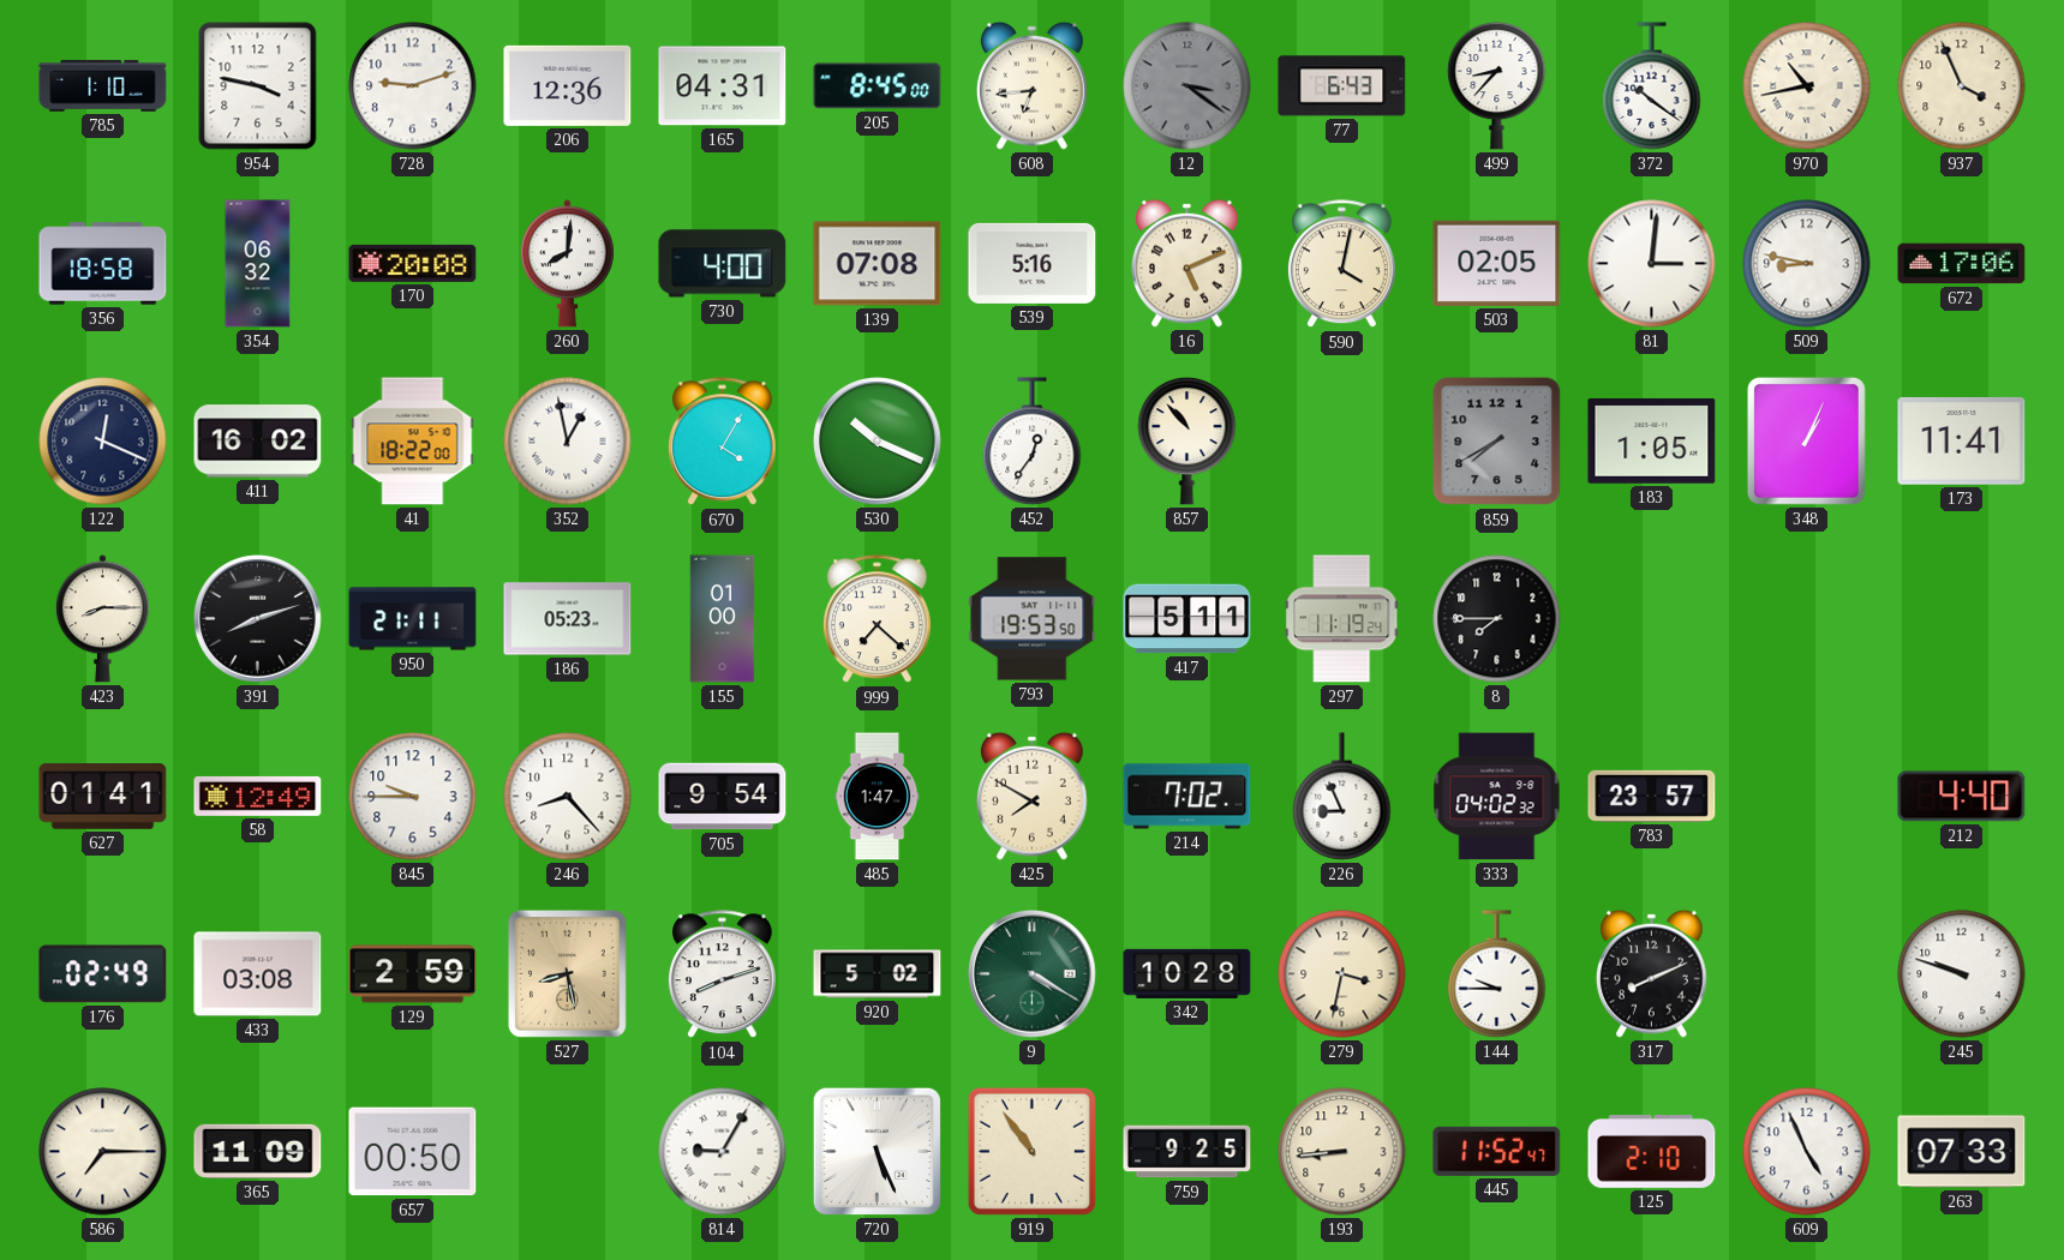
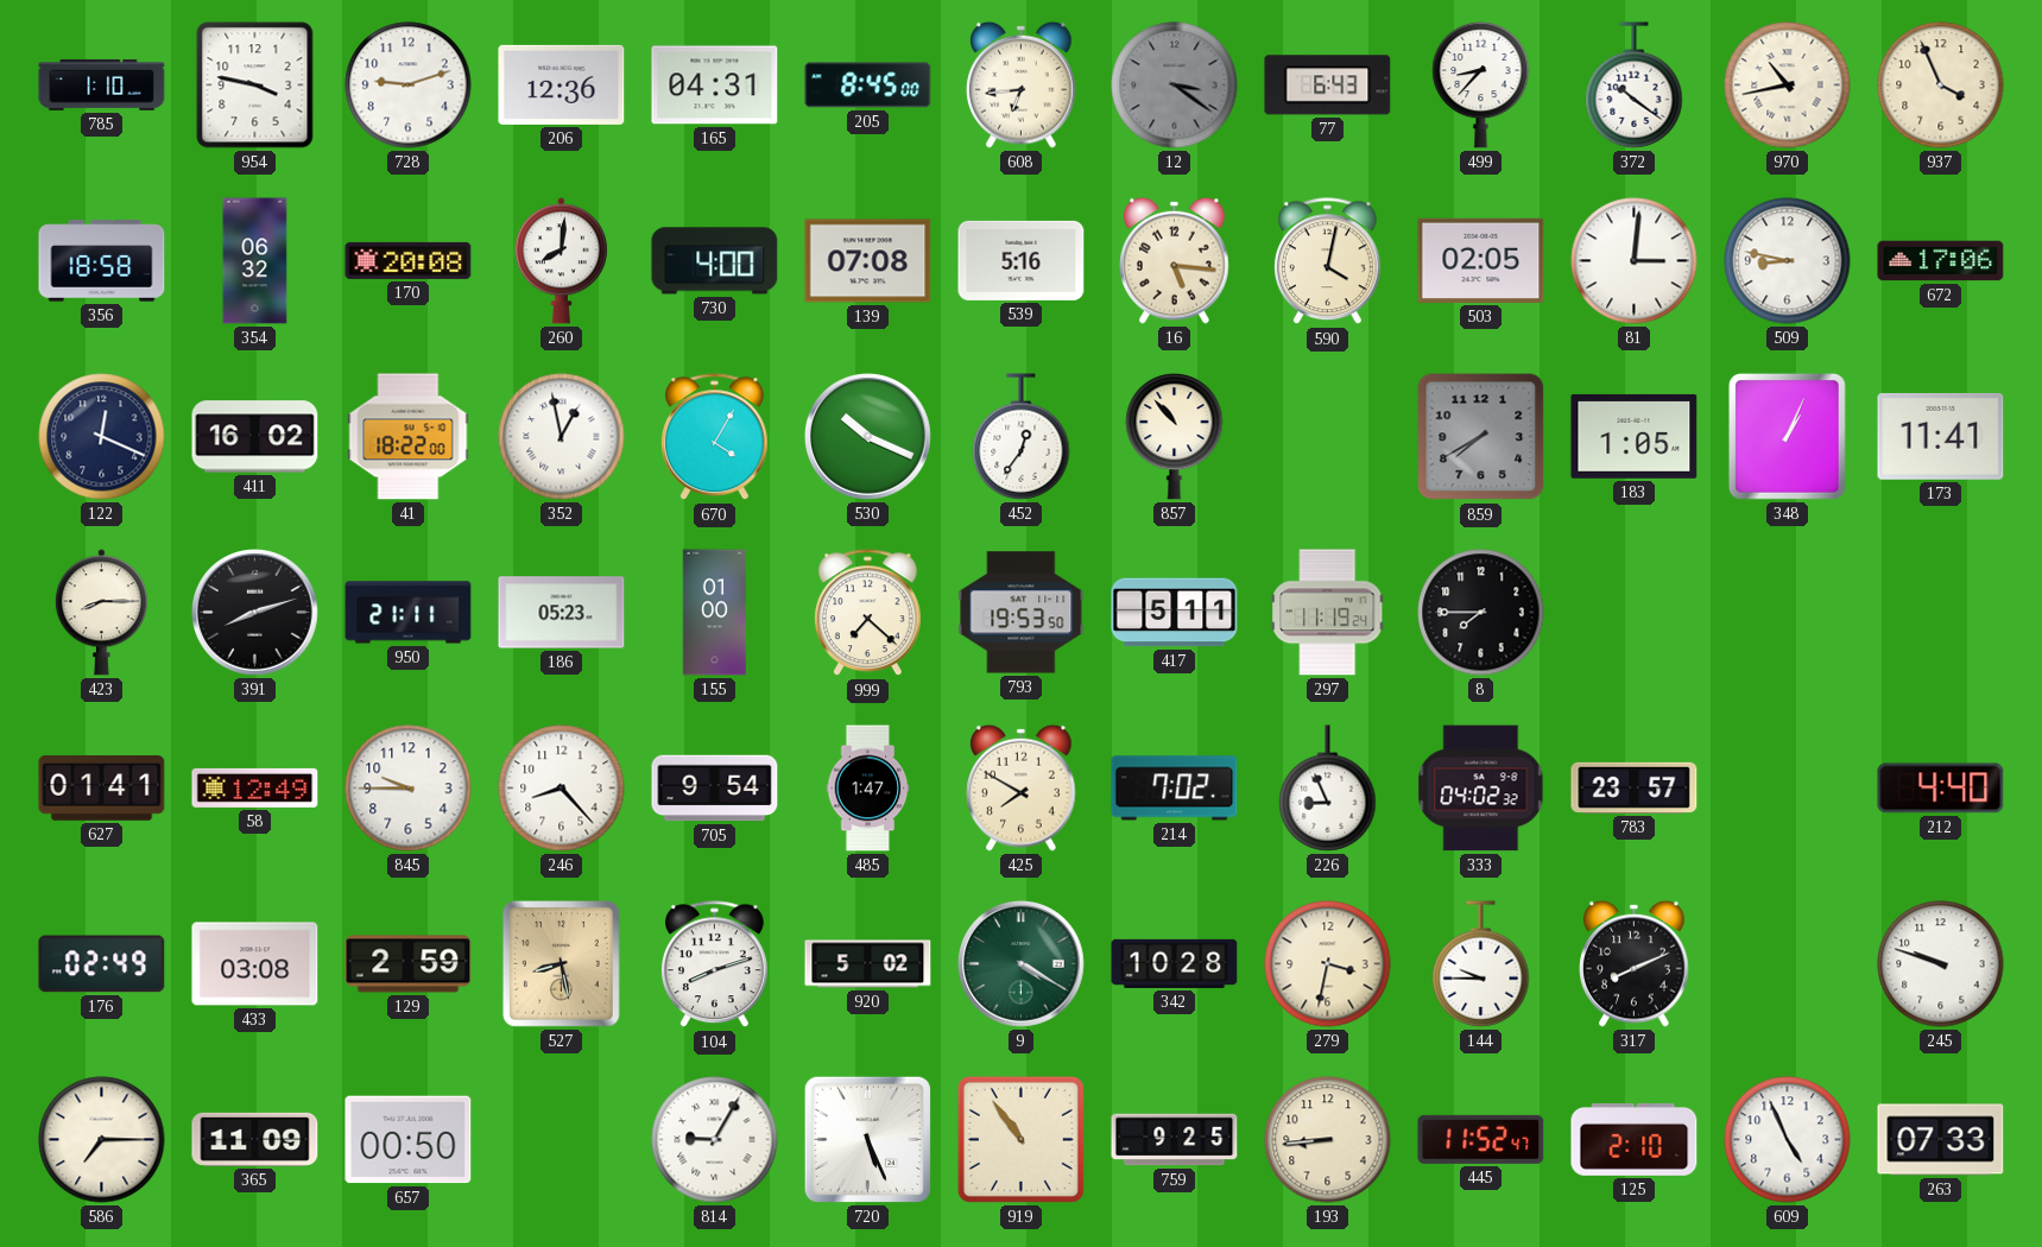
16: 5:11 -> 5:16 (1175, 260)
